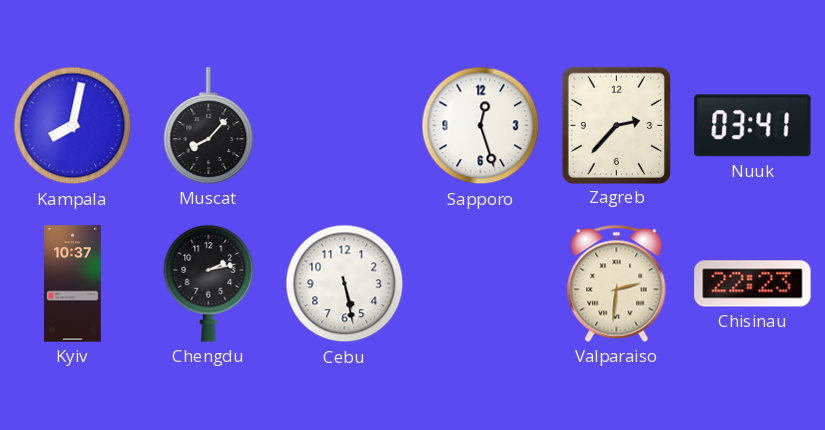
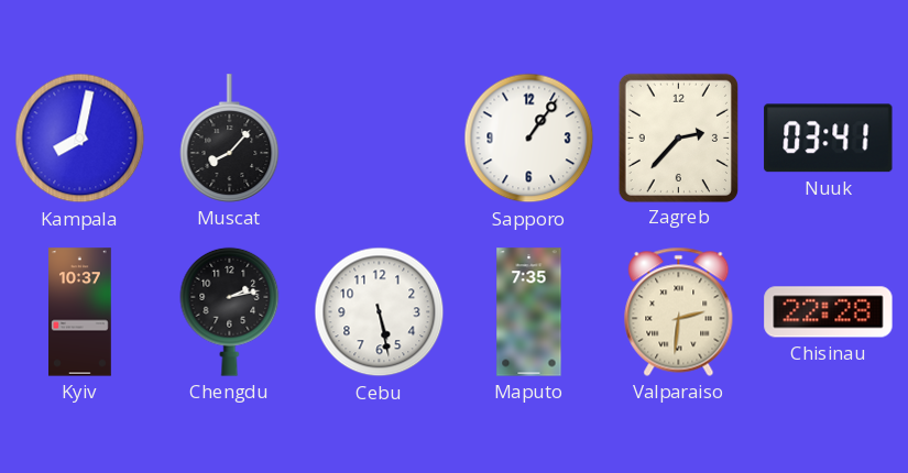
Sapporo: 12:27 -> 1:06 (529, 139)
Maputo: none -> 7:35 (529, 312)
Chisinau: 22:23 -> 22:28 (829, 312)
